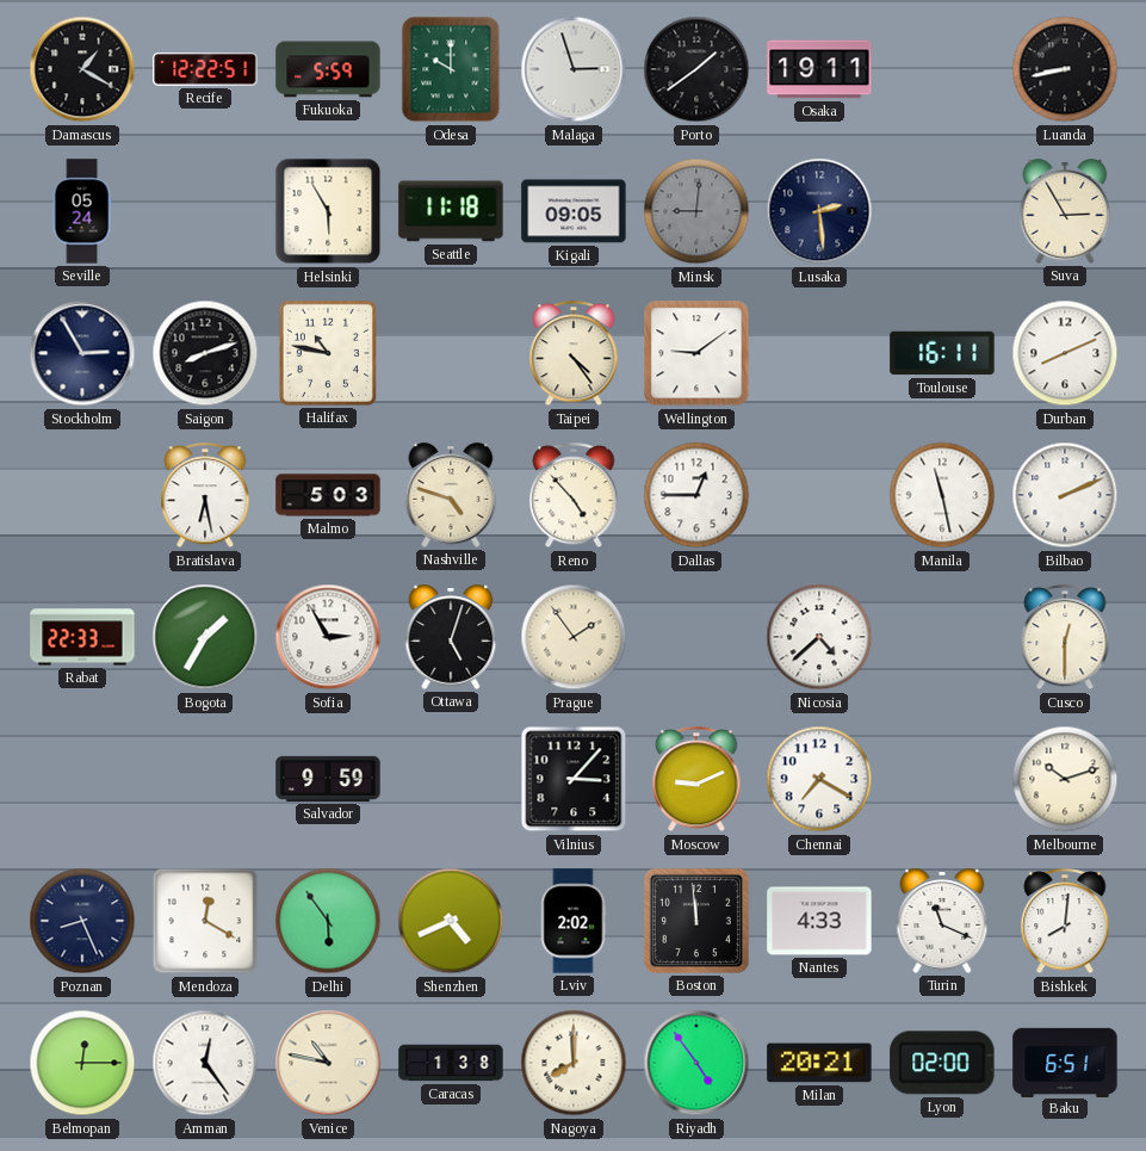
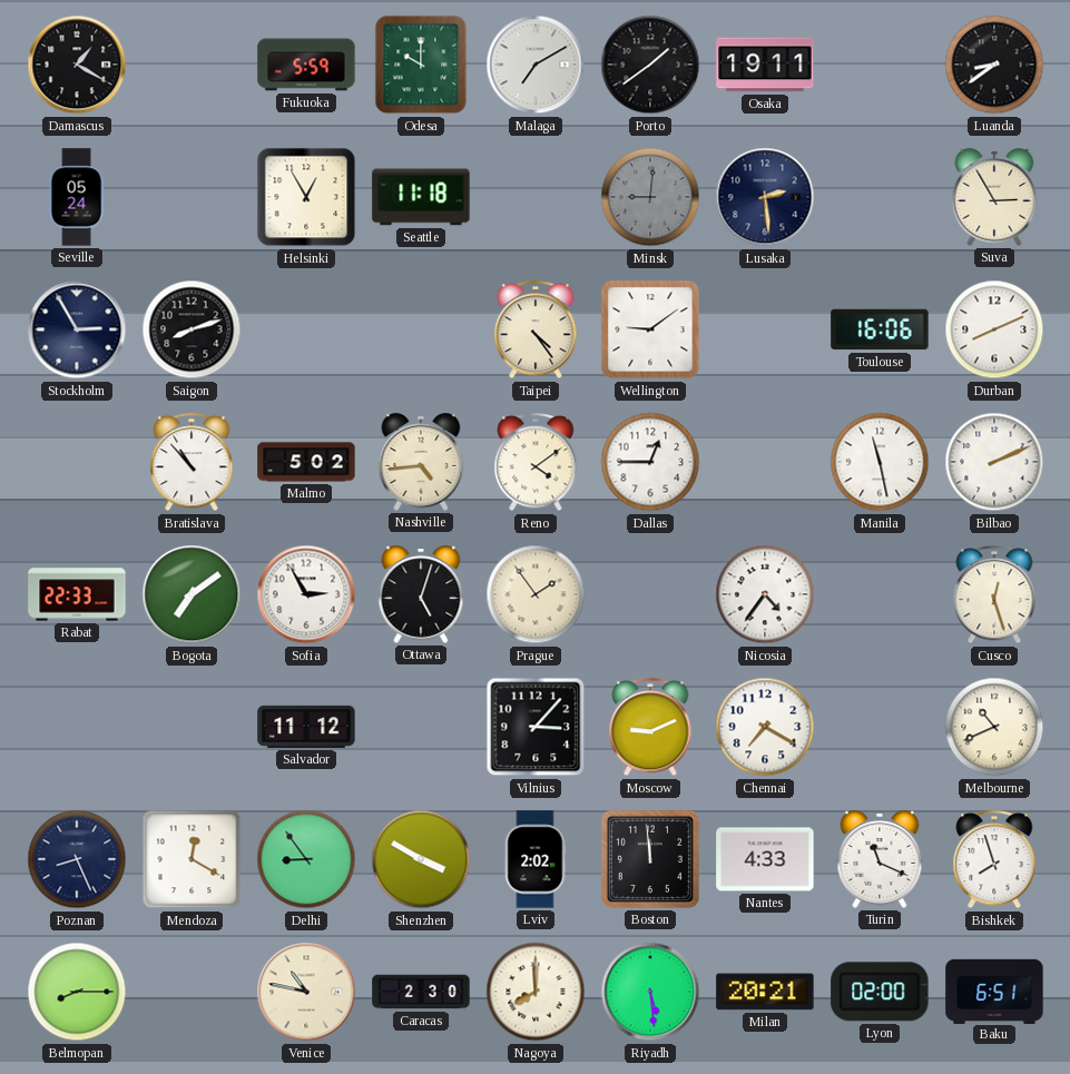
Recife: 12:22 -> none (205, 69)
Malaga: 2:57 -> 7:10 (536, 65)
Luanda: 8:43 -> 8:39 (994, 65)
Helsinki: 5:55 -> 12:55 (306, 197)
Kigali: 09:05 -> none (574, 211)
Halifax: 10:47 -> none (328, 353)
Toulouse: 16:11 -> 16:06 (880, 329)
Bratislava: 6:28 -> 10:53 (192, 463)
Malmo: 5:03 -> 5:02 (306, 462)
Nashville: 4:48 -> 4:44 (421, 462)
Reno: 4:53 -> 4:09 (536, 463)
Bogota: 1:35 -> 7:09 (192, 594)
Nicosia: 4:38 -> 4:36 (765, 594)
Cusco: 12:30 -> 12:27 (994, 595)
Salvador: 9:59 -> 11:12 (306, 727)
Melbourne: 10:12 -> 10:41 (994, 727)
Delhi: 5:54 -> 8:54 (306, 859)
Shenzhen: 4:41 -> 3:50 (421, 859)
Bishkek: 8:01 -> 7:57 (994, 860)
Belmopan: 12:15 -> 8:15 (77, 992)
Amman: 12:24 -> none (205, 1063)
Caracas: 1:38 -> 2:30 (421, 992)
Riyadh: 4:54 -> 5:29 (650, 992)
